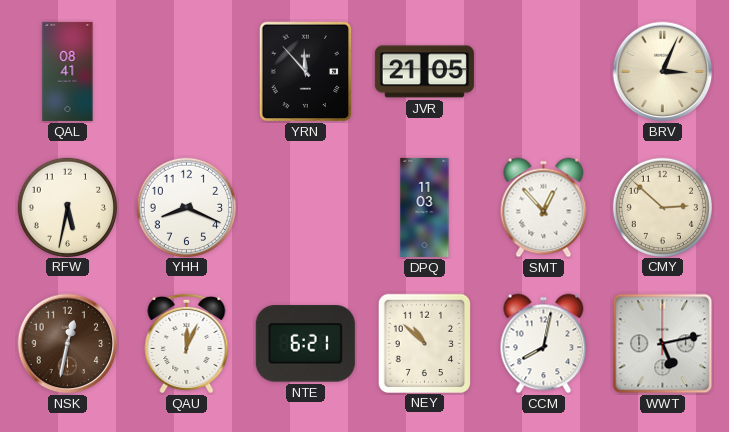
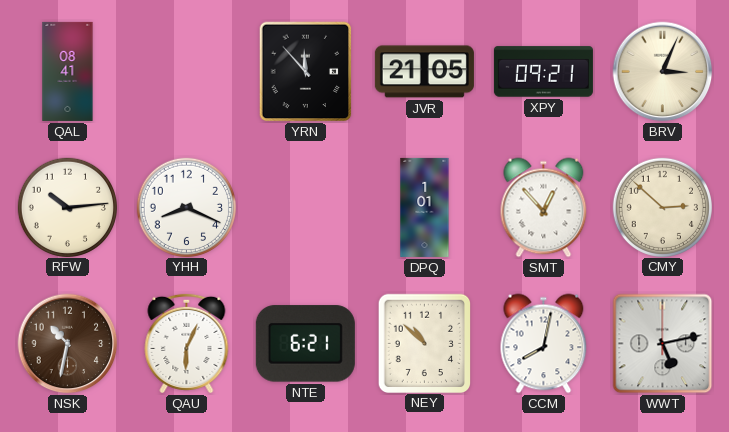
XPY: none -> 09:21 (543, 72)
RFW: 5:32 -> 10:14 (67, 207)
DPQ: 11:03 -> 1:01 (425, 207)
NSK: 12:32 -> 10:32 (68, 344)
QAU: 12:04 -> 6:04 (187, 343)
